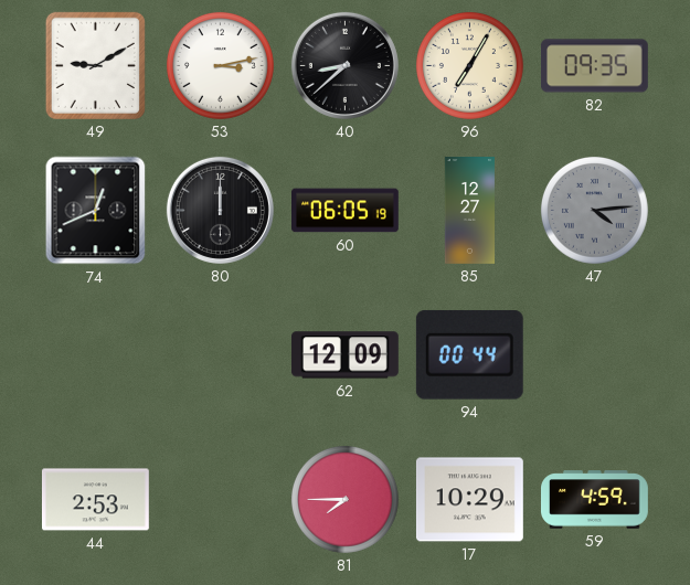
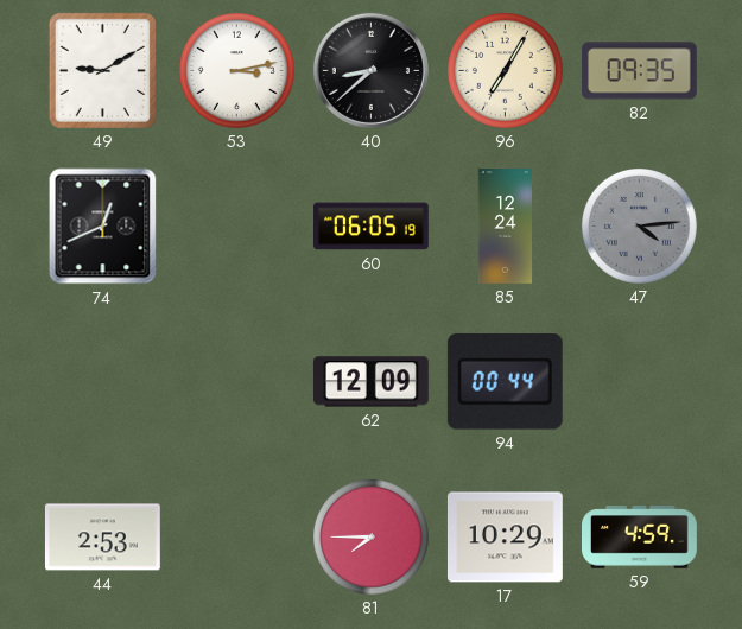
80: 12:00 -> none (220, 210)
85: 12:27 -> 12:24 (506, 227)
